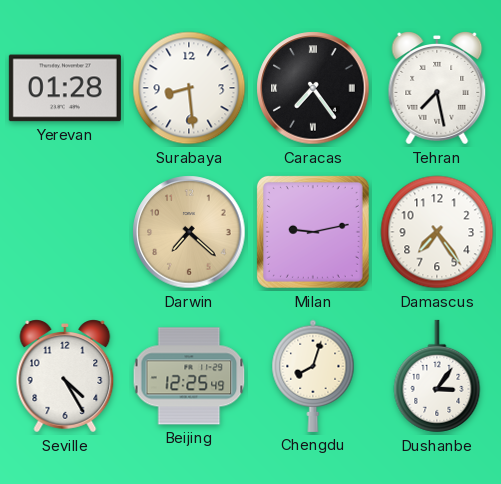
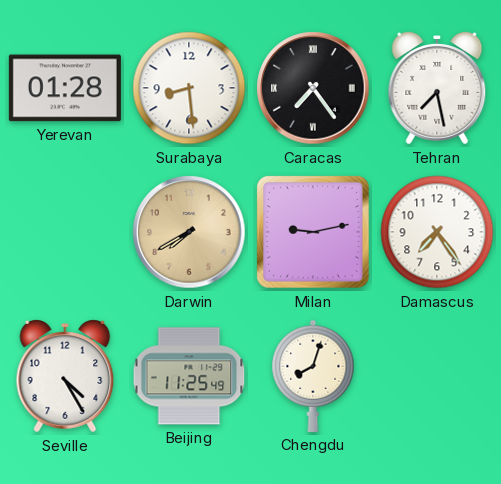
Darwin: 7:22 -> 7:40 (189, 232)
Beijing: 12:25 -> 11:25 (189, 376)
Dushanbe: 3:06 -> none (437, 376)
